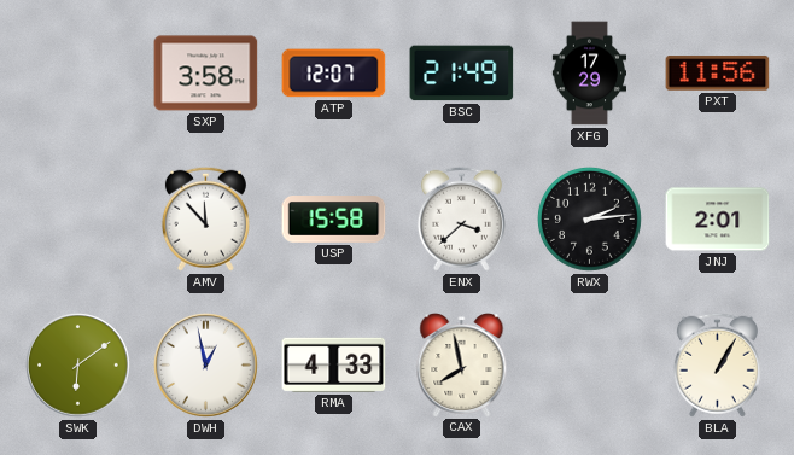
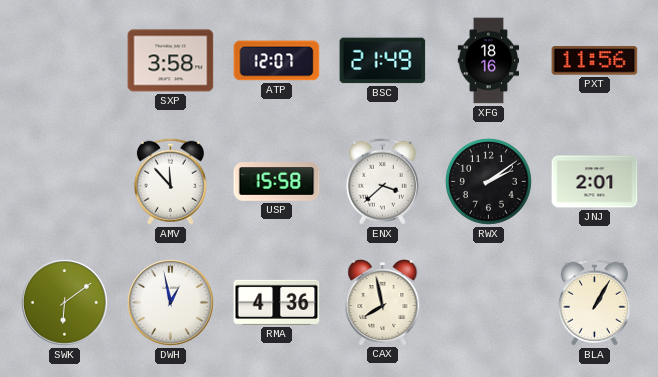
XFG: 17:29 -> 18:16 (488, 61)
RWX: 2:14 -> 2:09 (488, 181)
RMA: 4:33 -> 4:36 (277, 302)
